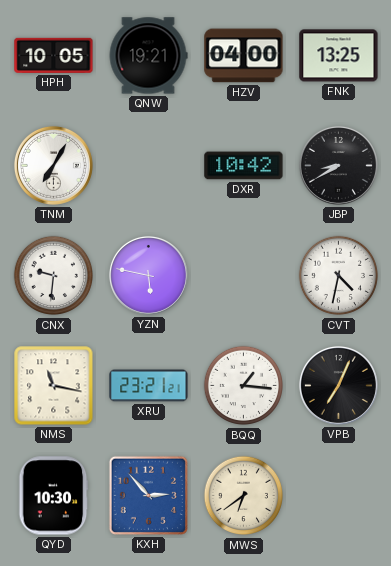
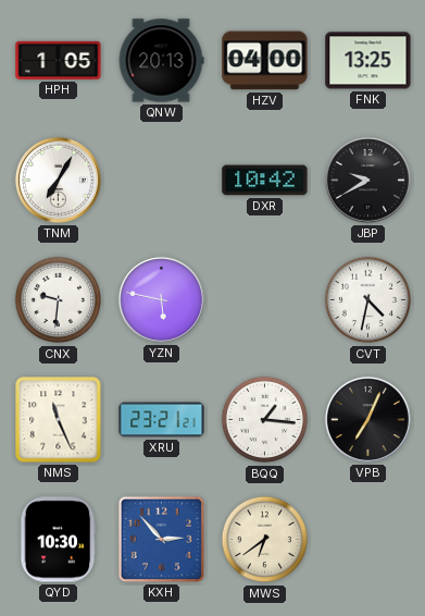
HPH: 10:05 -> 1:05 (59, 60)
QNW: 19:21 -> 20:13 (161, 61)
JBP: 8:40 -> 9:40 (367, 180)
NMS: 11:17 -> 11:26 (59, 420)
